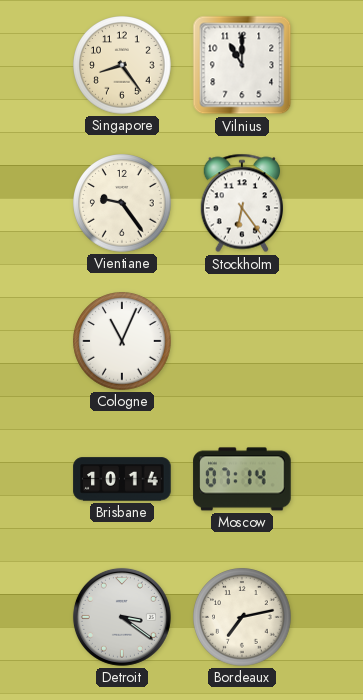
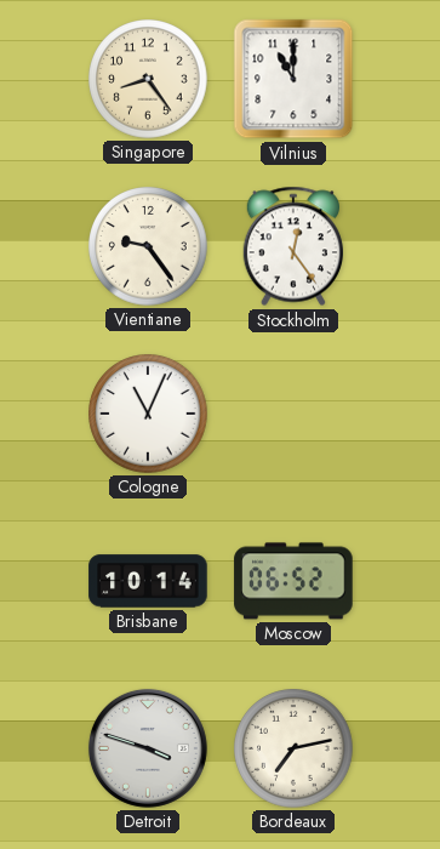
Stockholm: 6:24 -> 12:24 (292, 246)
Moscow: 07:14 -> 06:52 (293, 581)
Detroit: 3:21 -> 3:48 (148, 748)
